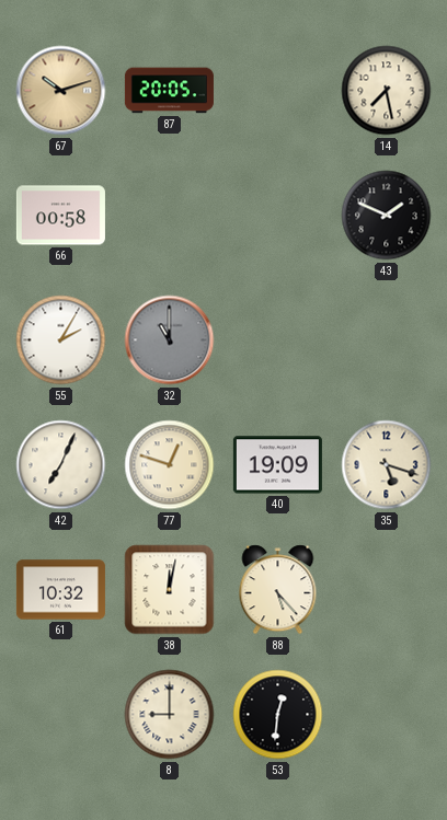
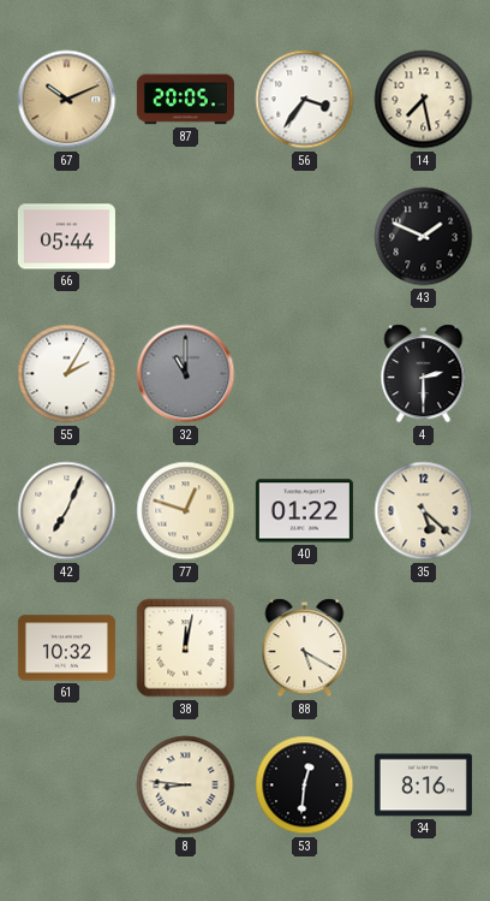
67: 10:12 -> 10:11 (67, 100)
56: none -> 3:36 (305, 100)
66: 00:58 -> 05:44 (66, 237)
4: none -> 2:30 (424, 374)
40: 19:09 -> 01:22 (304, 511)
35: 5:18 -> 5:22 (424, 511)
88: 5:23 -> 5:20 (305, 648)
8: 9:00 -> 8:46 (186, 786)
34: none -> 8:16 (423, 786)
